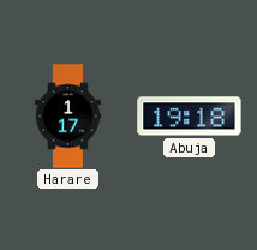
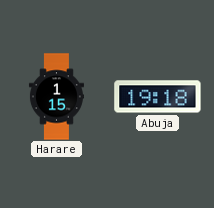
Harare: 1:17 -> 1:15 (56, 97)
